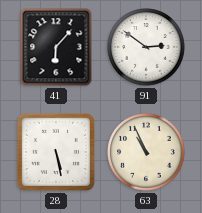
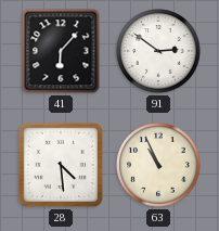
28: 5:28 -> 4:29 (61, 165)
